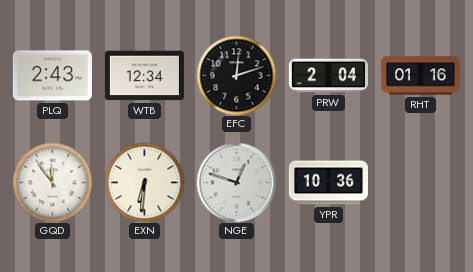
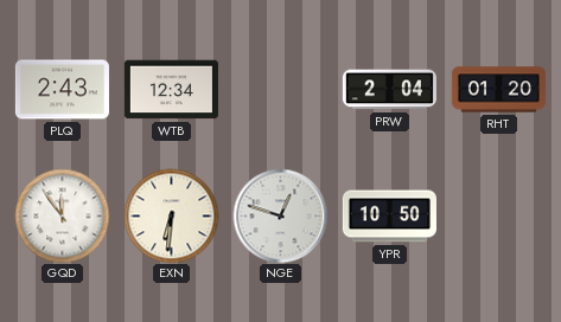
EFC: 12:12 -> none (236, 75)
RHT: 01:16 -> 01:20 (498, 90)
YPR: 10:36 -> 10:50 (389, 217)
